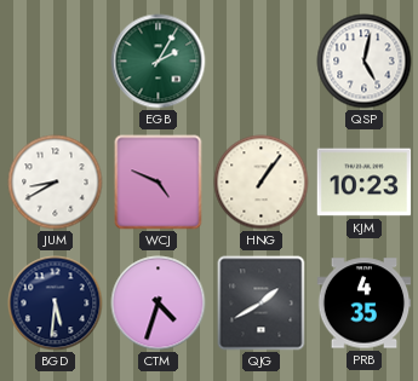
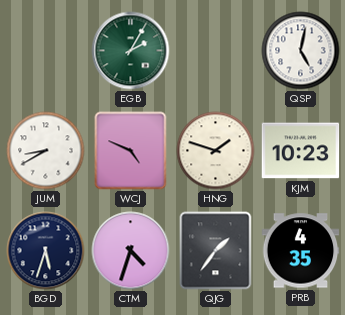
HNG: 1:06 -> 1:48 (216, 151)
BGD: 5:31 -> 5:33 (46, 251)
QJG: 1:40 -> 1:36 (216, 251)
